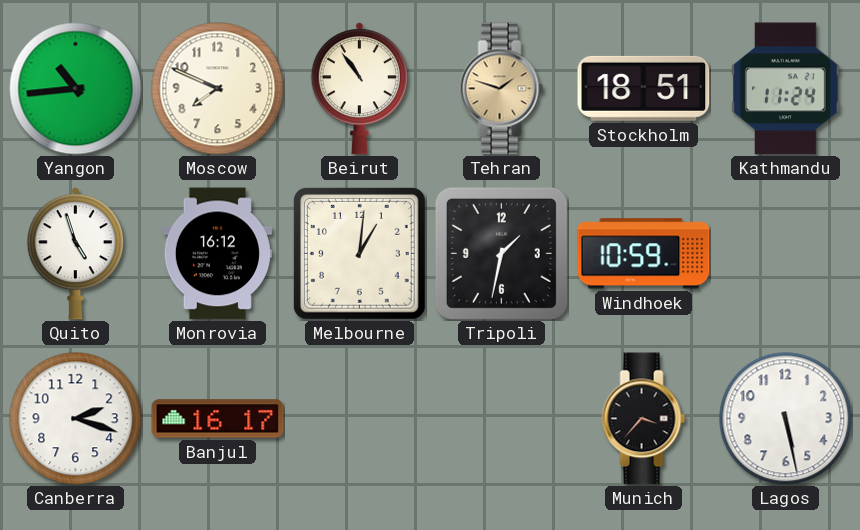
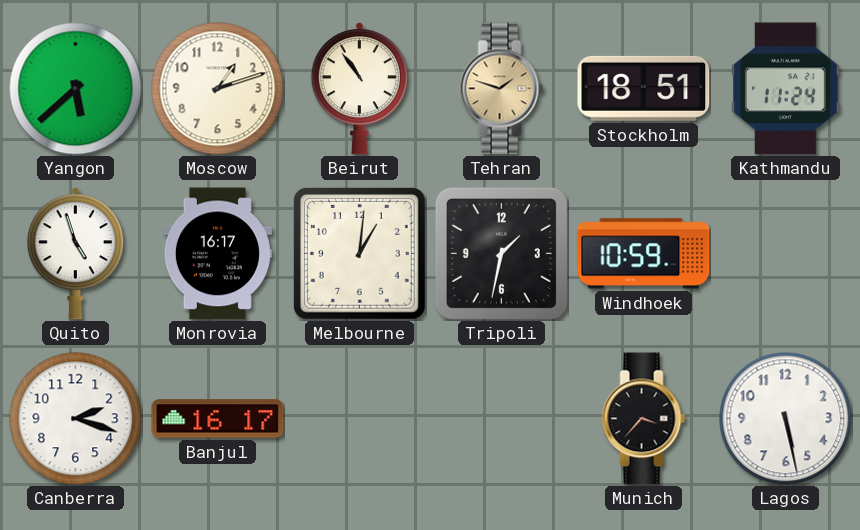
Yangon: 10:44 -> 5:38 (76, 89)
Moscow: 7:49 -> 1:12 (218, 89)
Monrovia: 16:12 -> 16:17 (217, 254)
